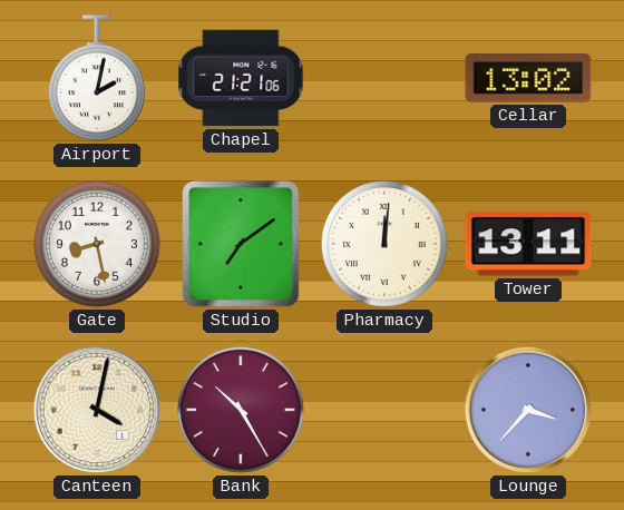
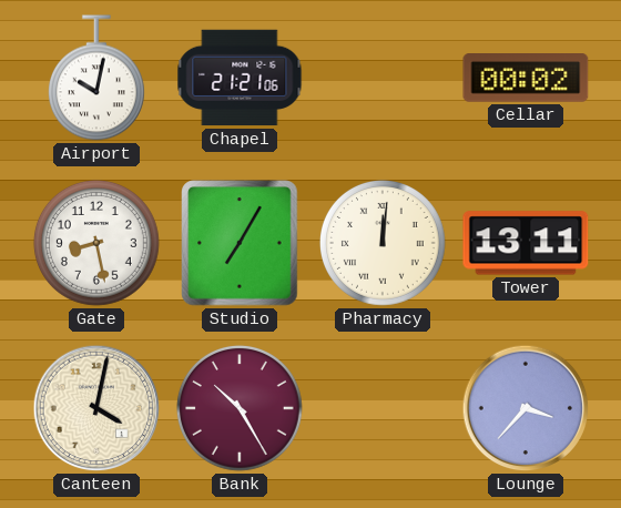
Airport: 2:02 -> 10:02 (96, 78)
Cellar: 13:02 -> 00:02 (526, 78)
Studio: 7:09 -> 7:05 (240, 243)
